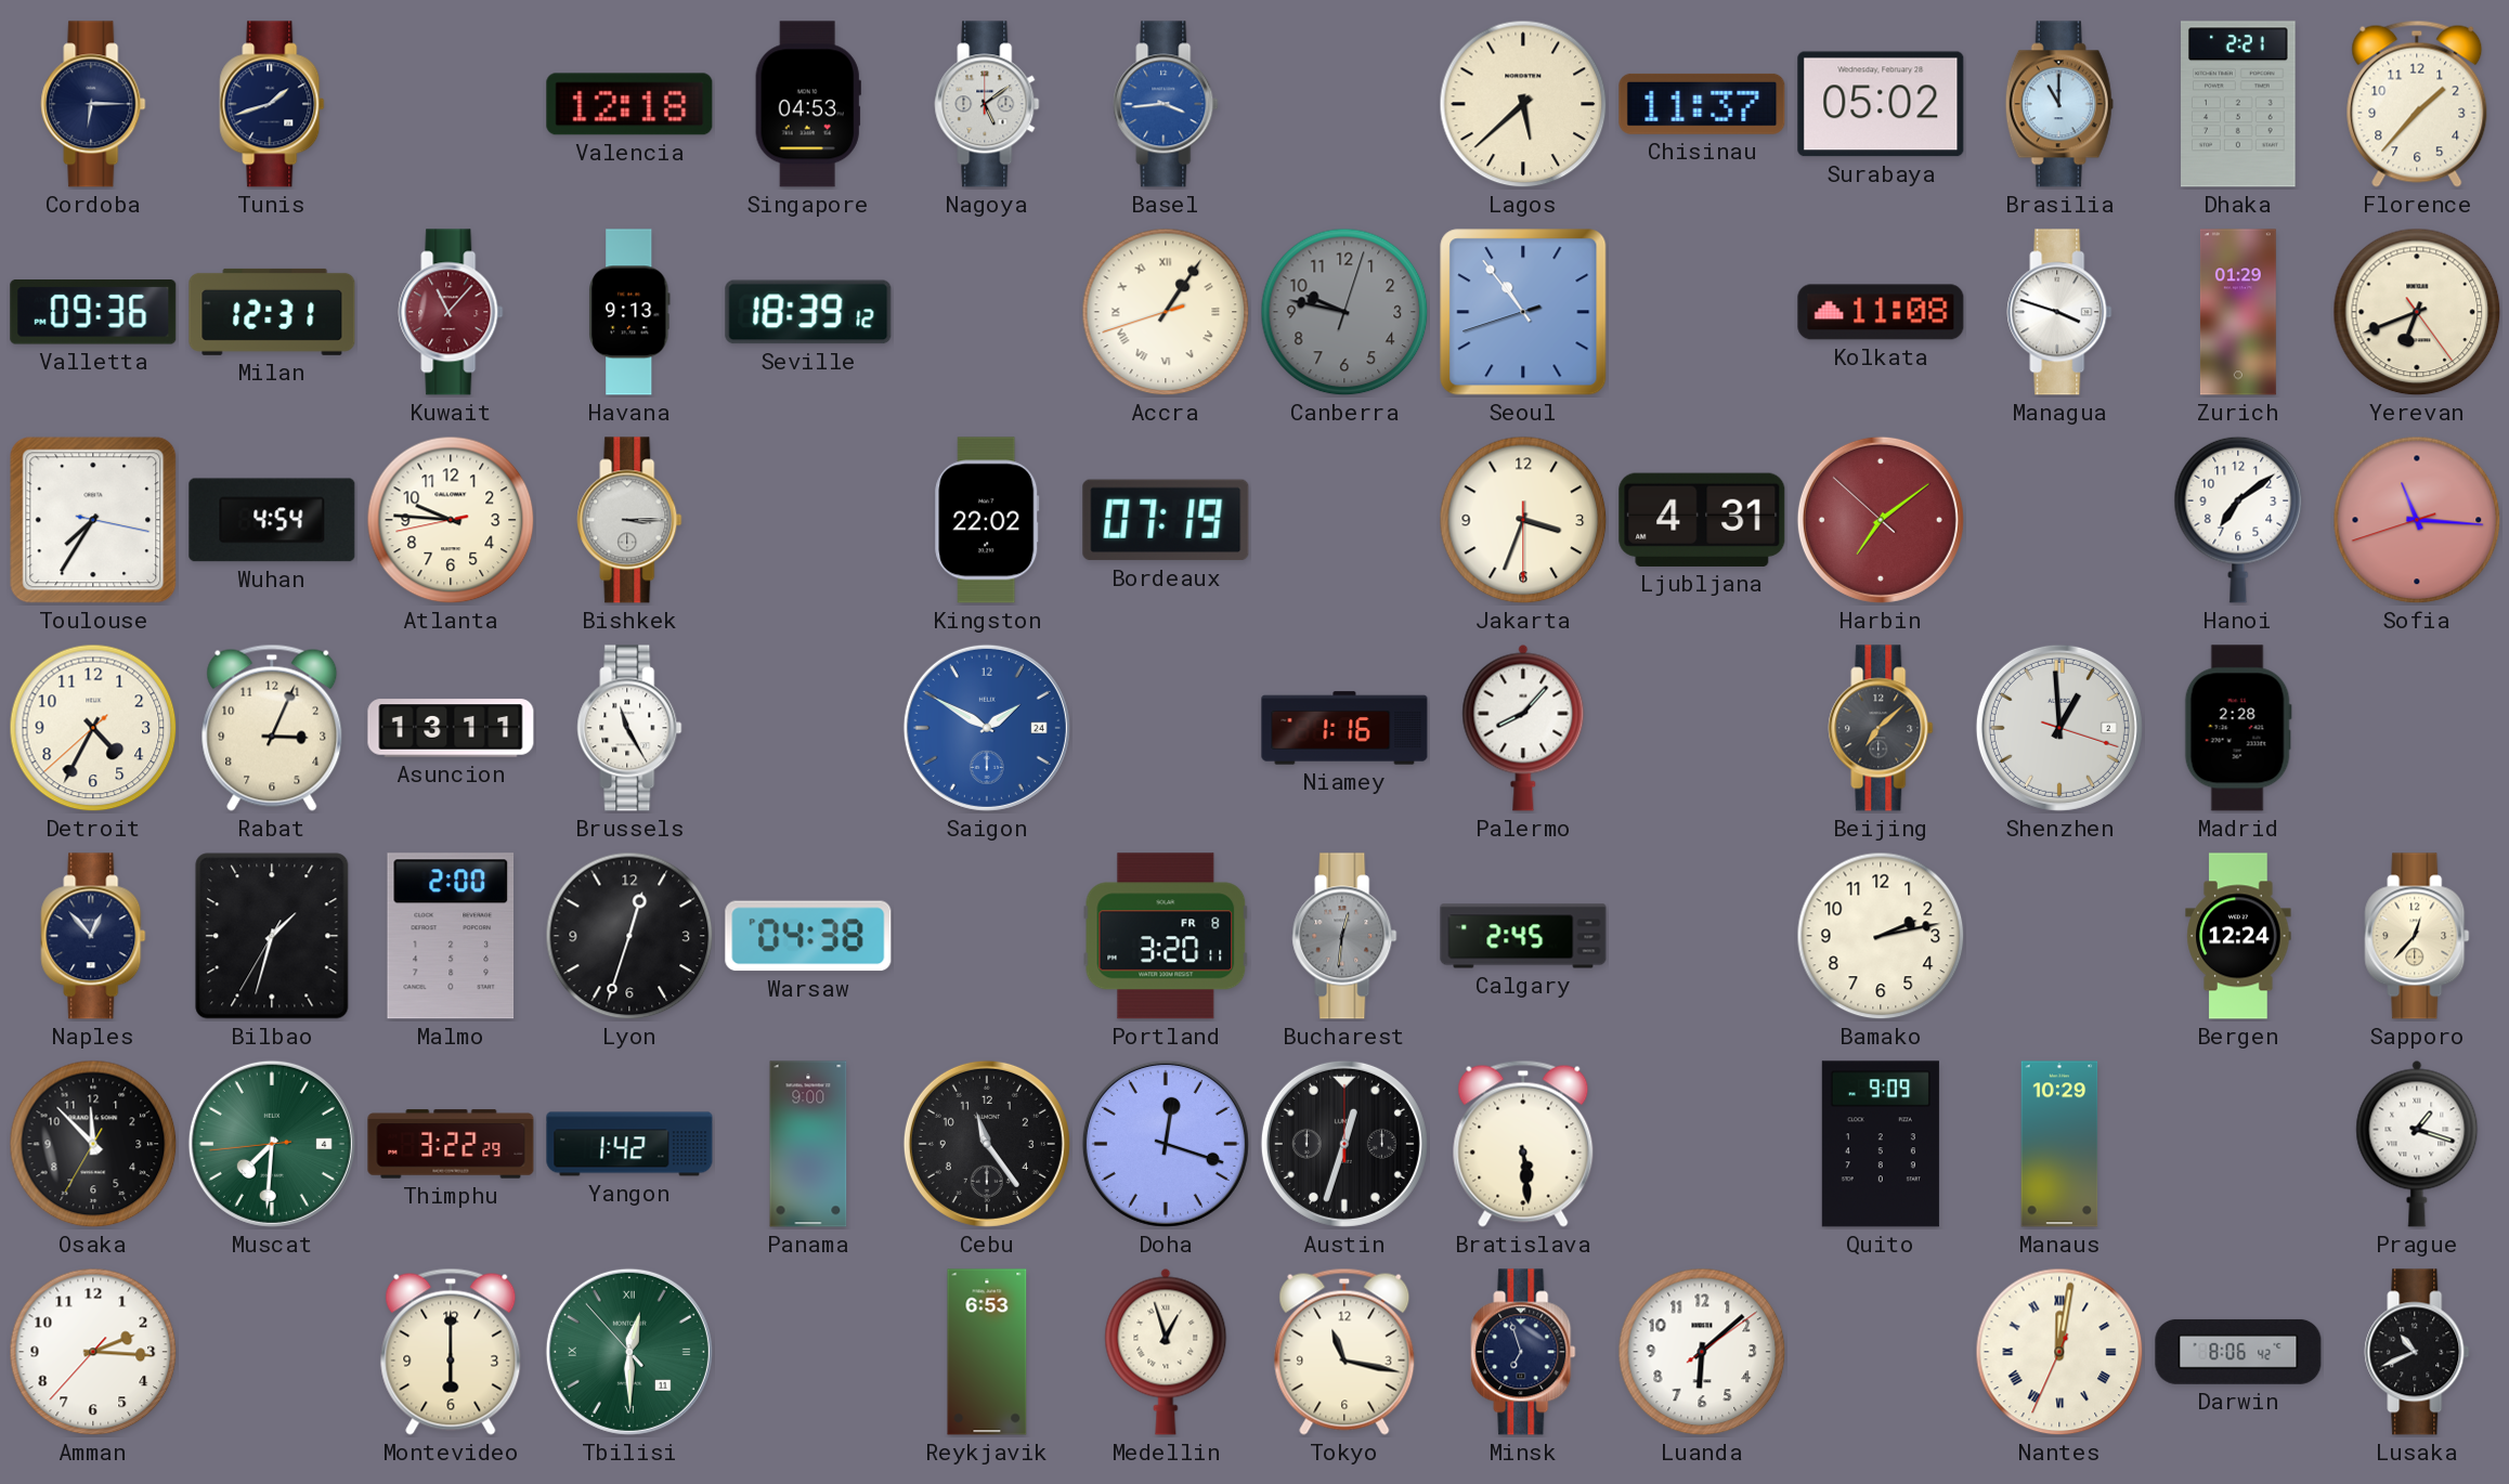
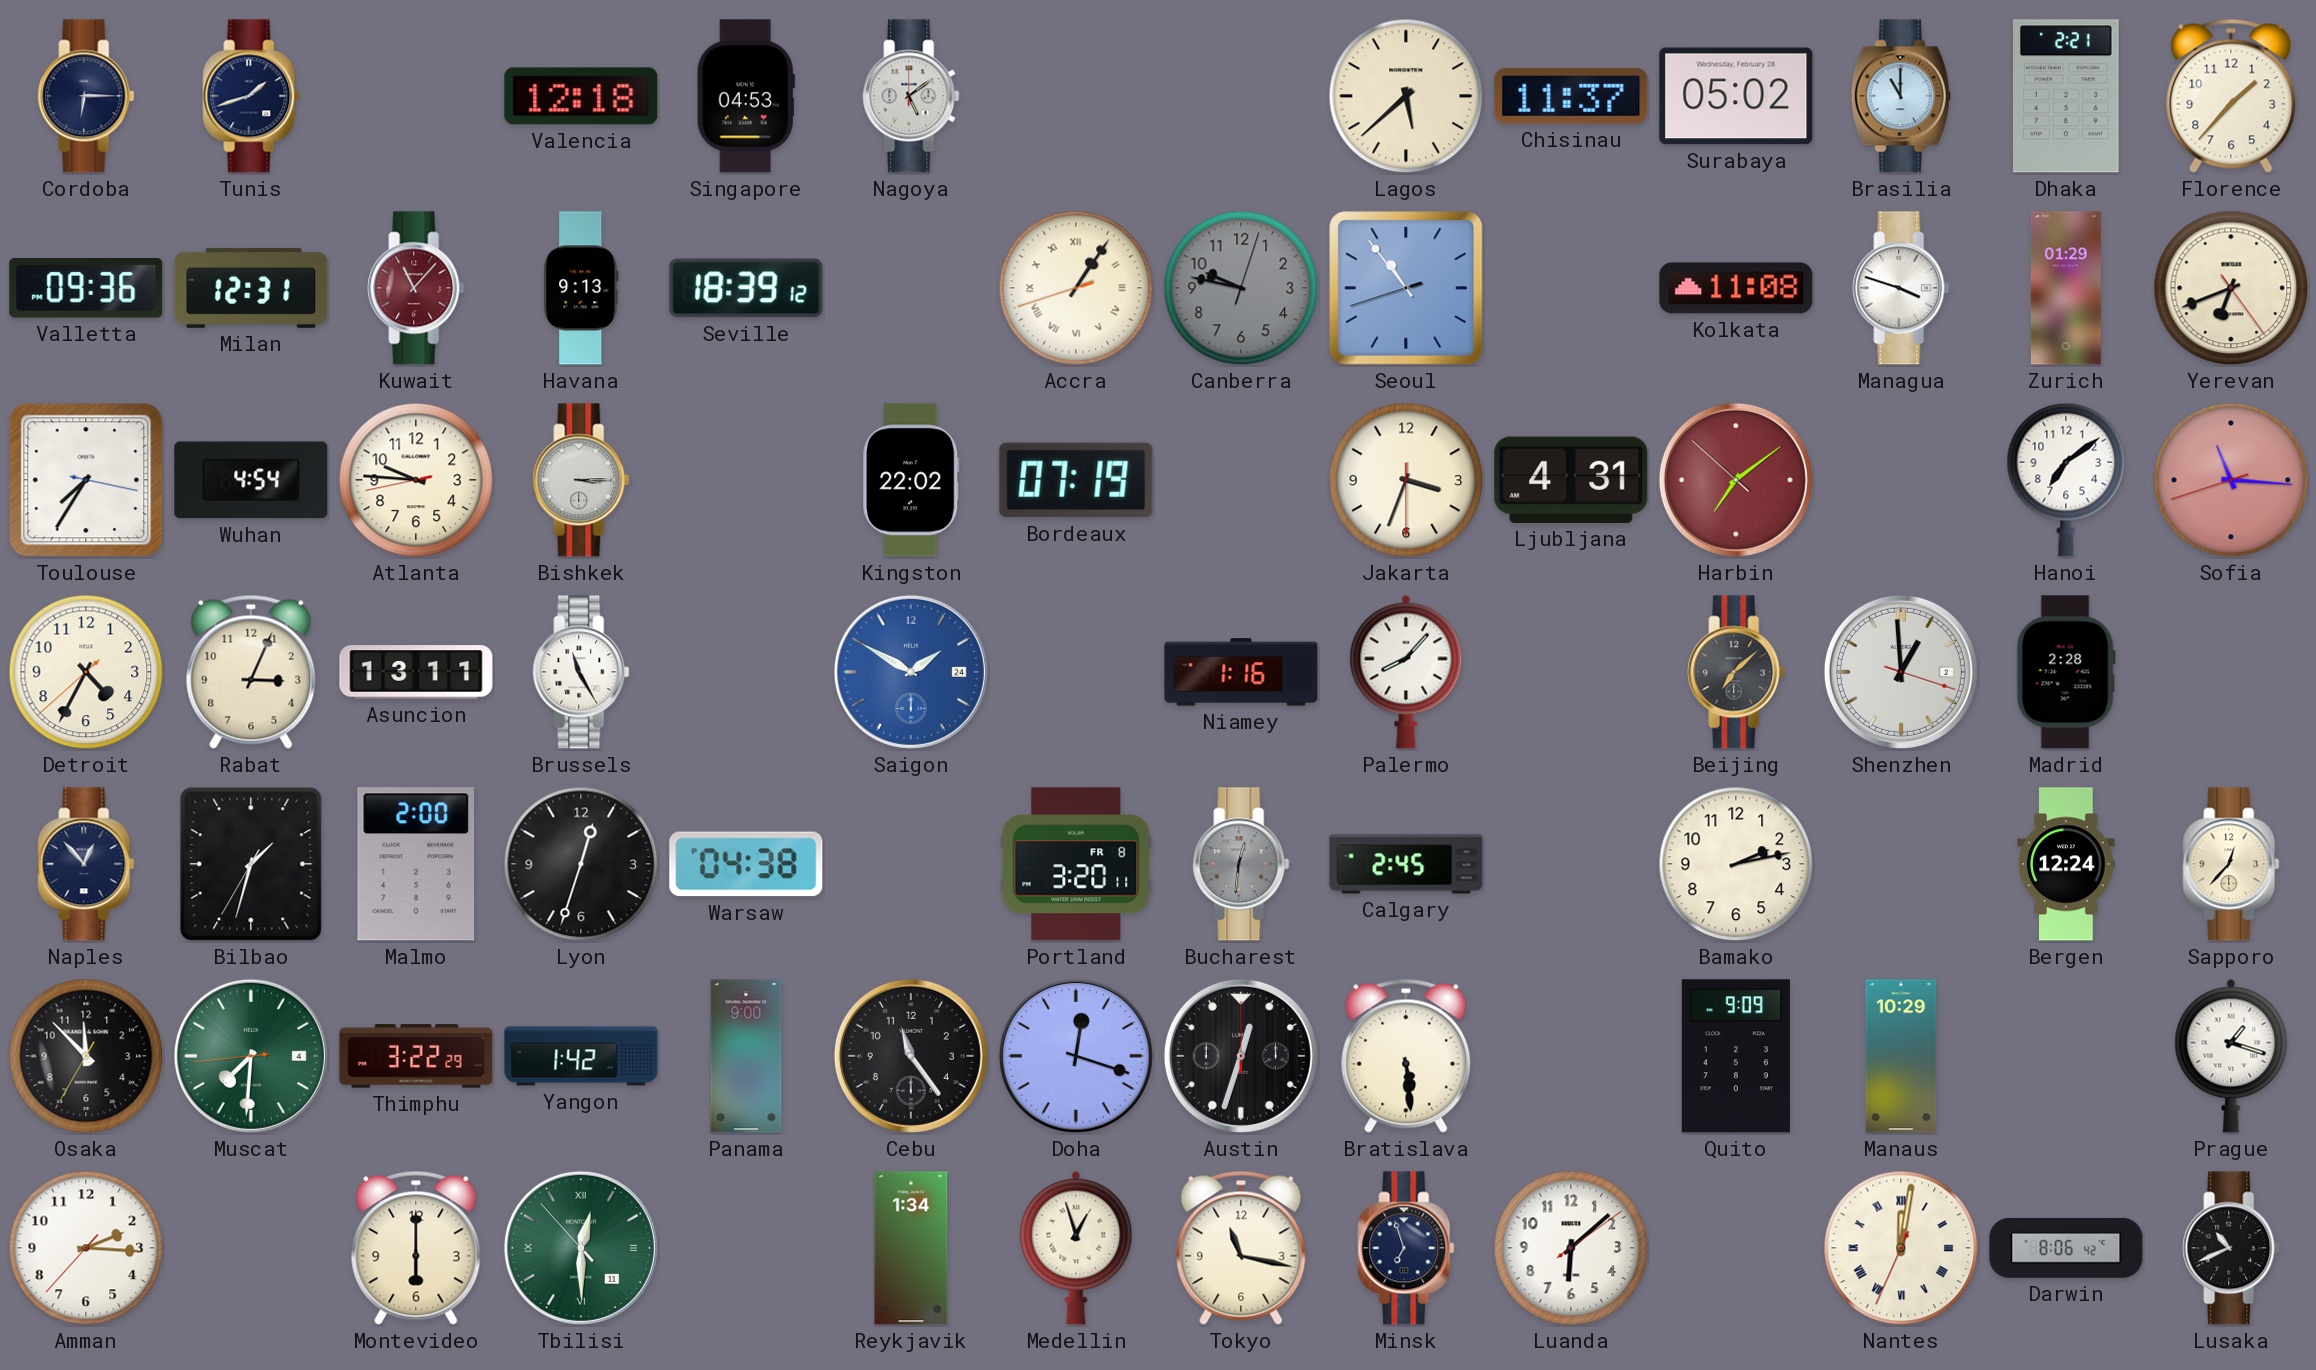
Basel: 3:44 -> none (1166, 104)
Reykjavik: 6:53 -> 1:34 (911, 1248)
